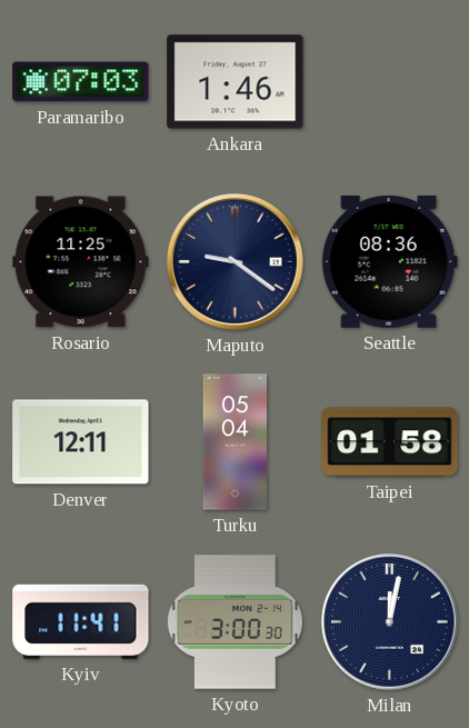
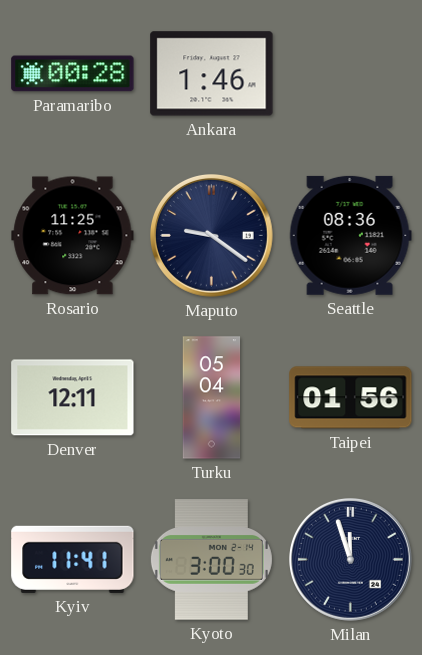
Paramaribo: 07:03 -> 00:28 (73, 74)
Taipei: 01:58 -> 01:56 (351, 398)
Milan: 12:02 -> 11:57 (351, 560)
